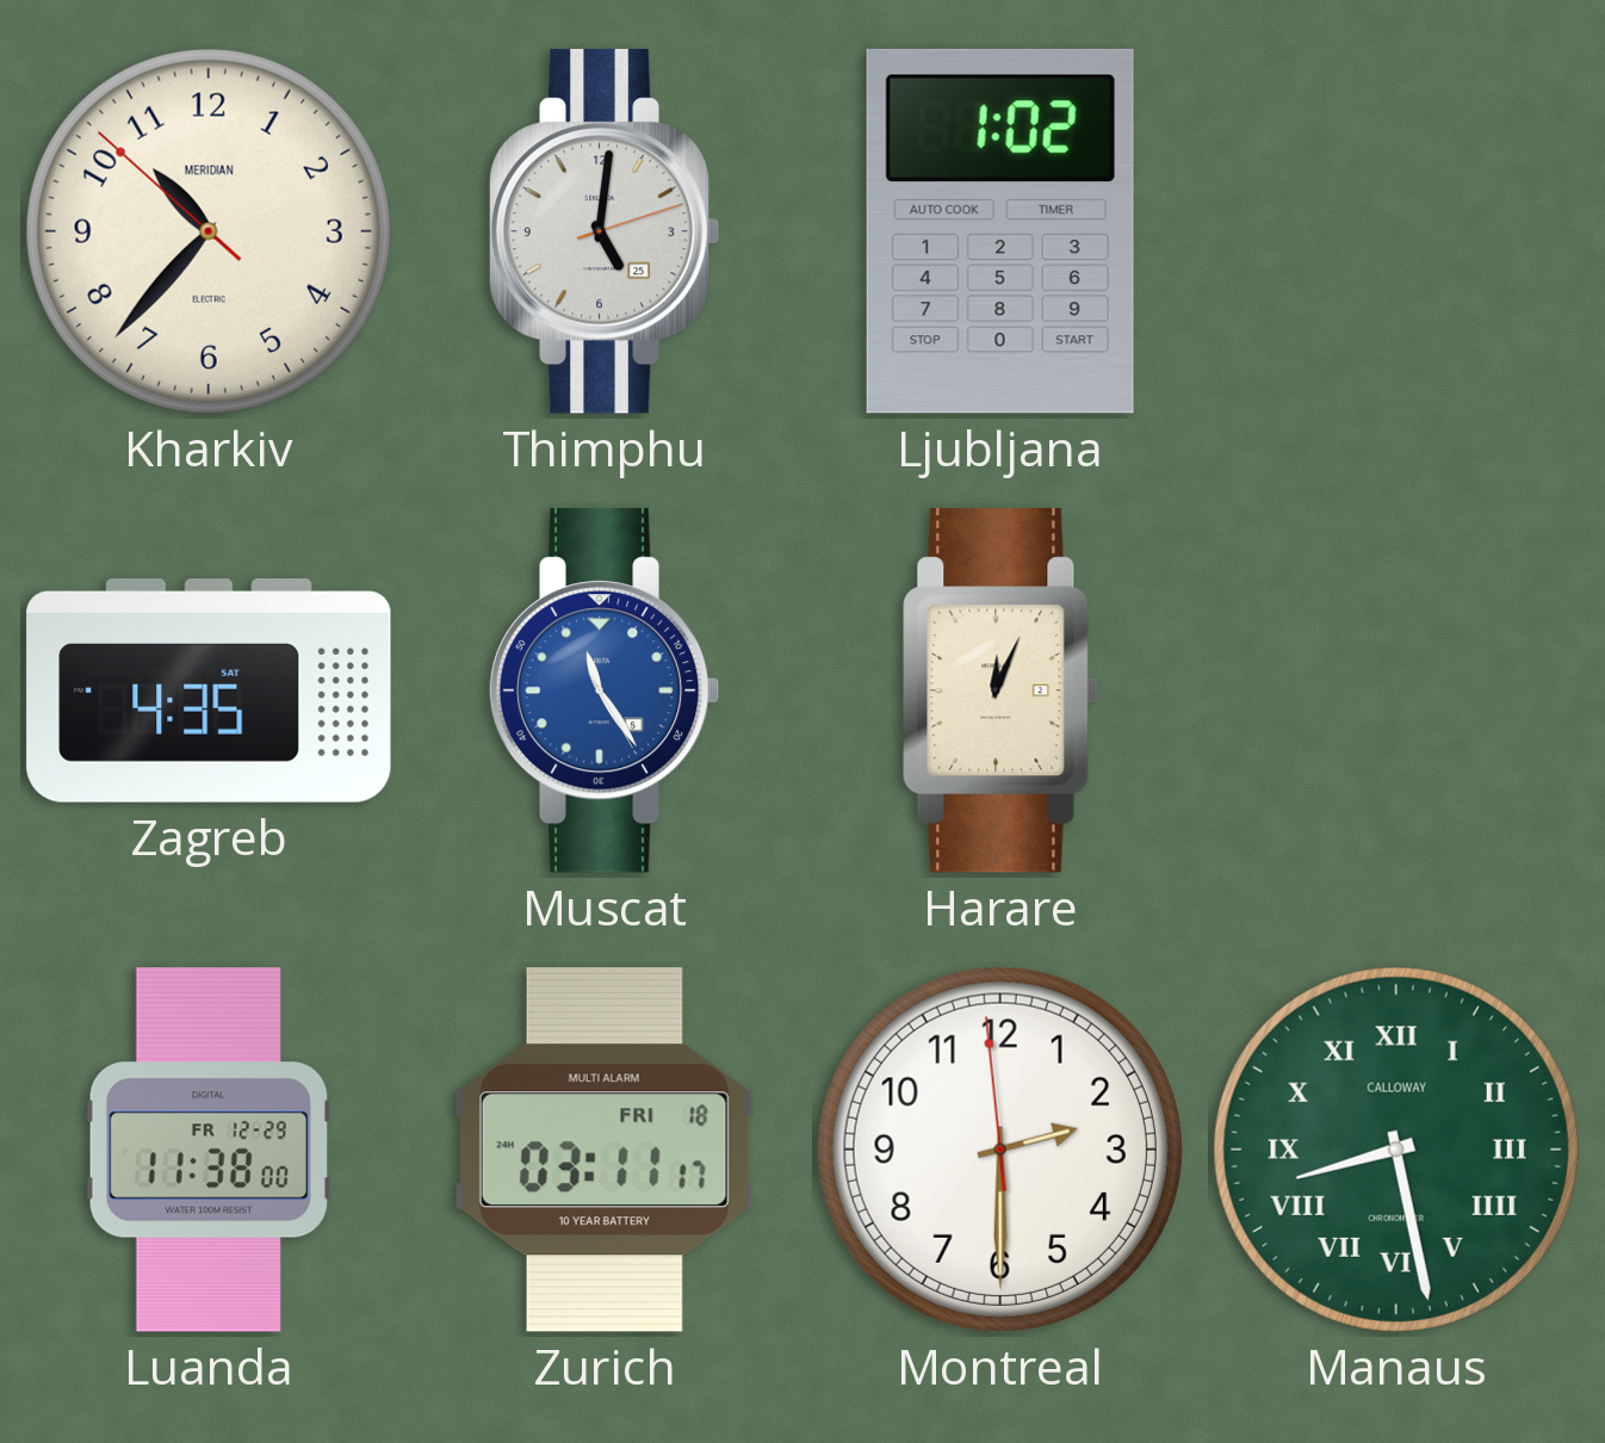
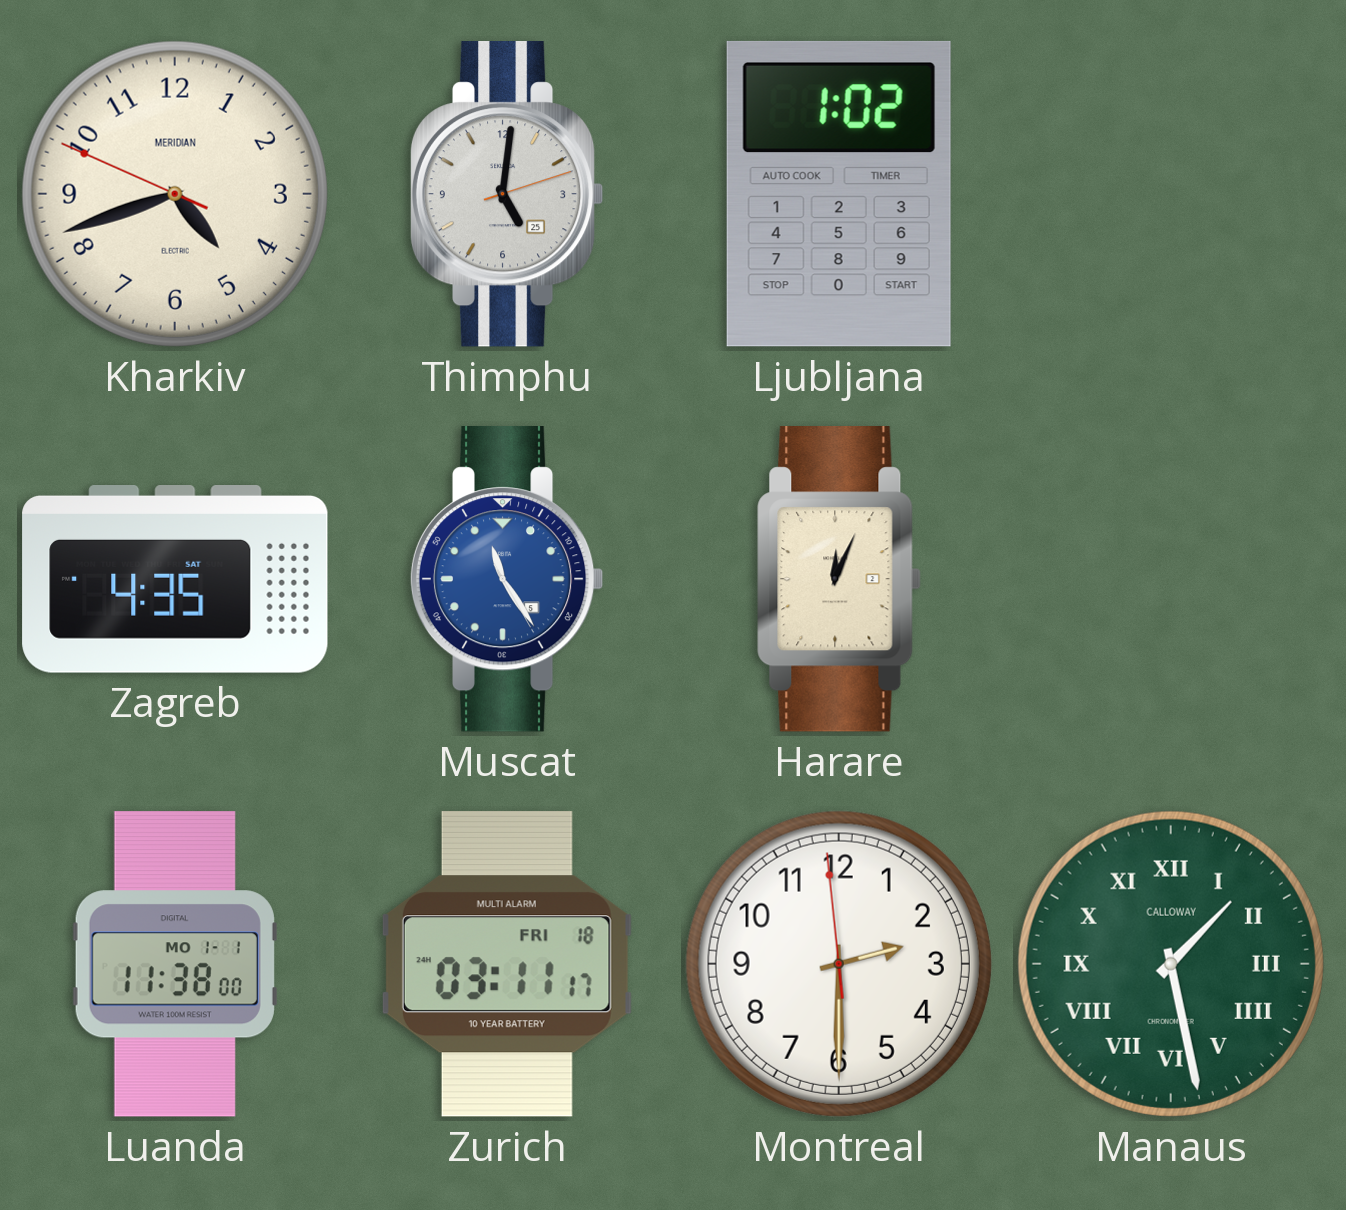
Kharkiv: 10:36 -> 4:41 (175, 194)
Luanda date: FR 12-29 -> MO 1-1 (175, 964)
Manaus: 8:28 -> 1:28 (1171, 964)
